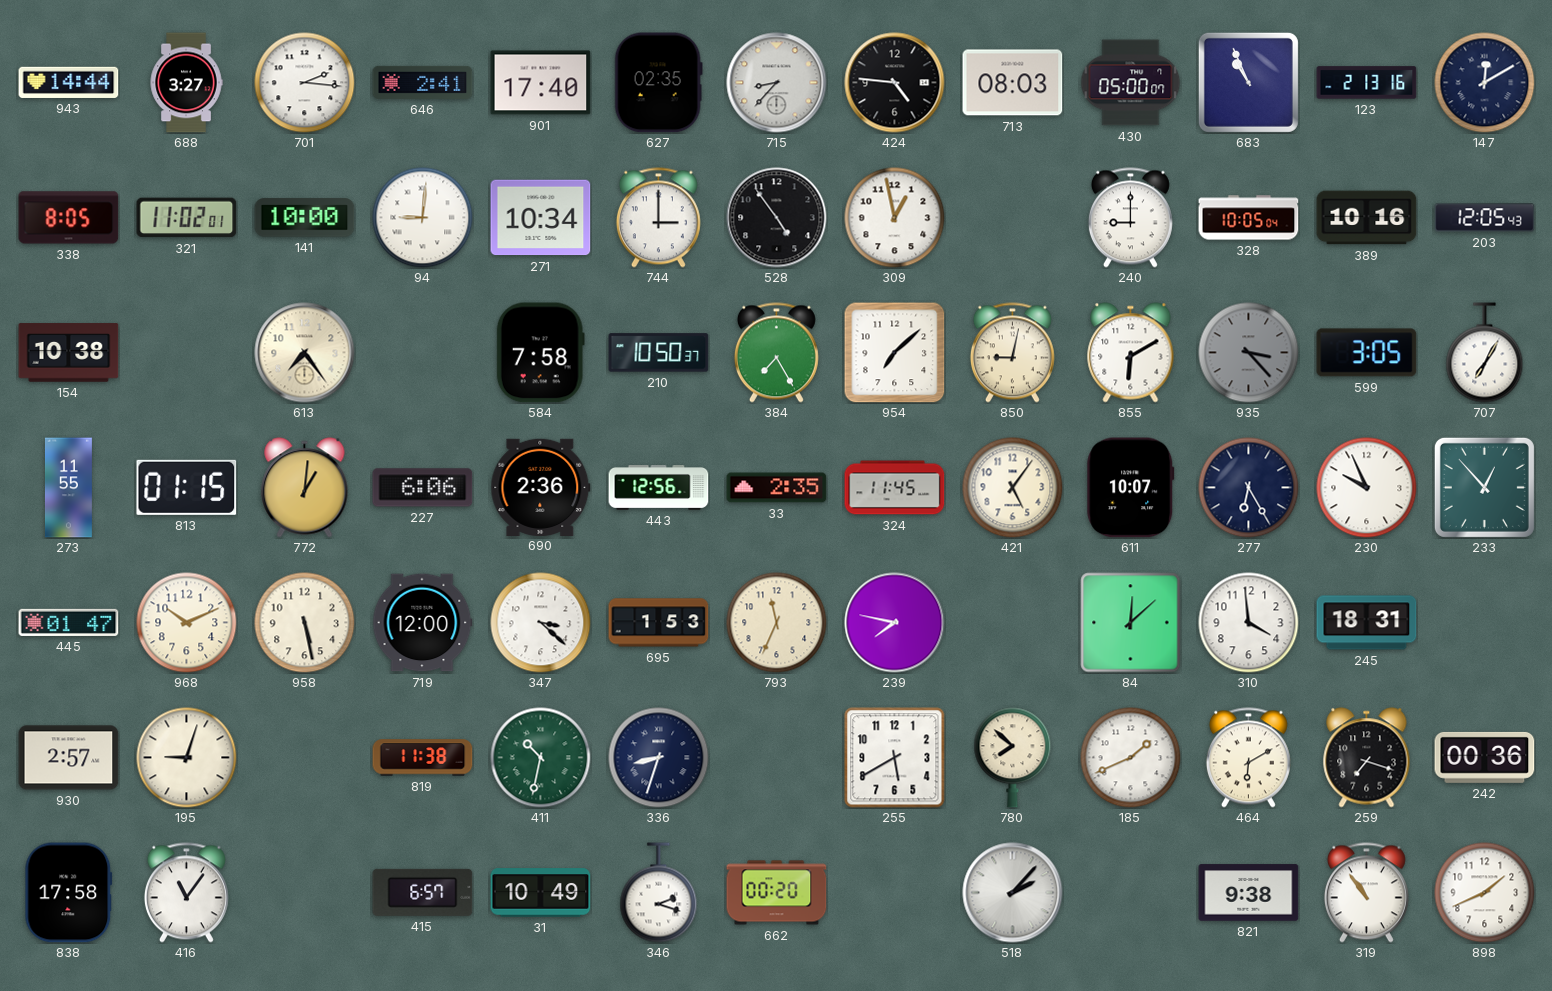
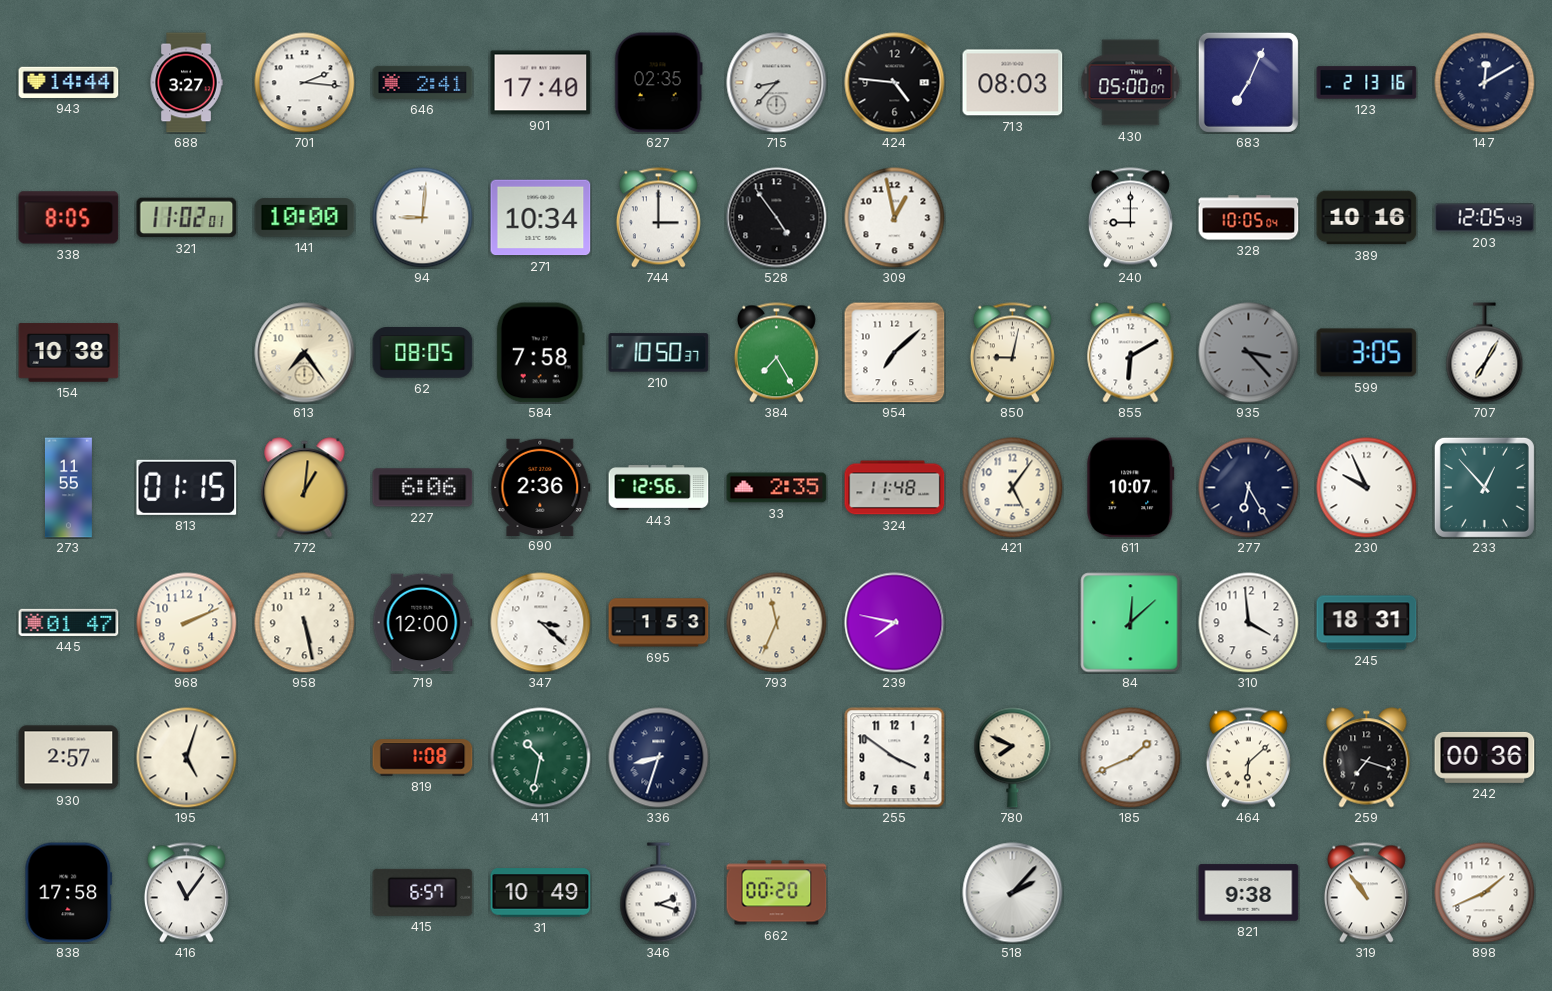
683: 10:56 -> 7:04 (1248, 82)
62: none -> 08:05 (423, 353)
324: 11:45 -> 11:48 (895, 488)
968: 10:11 -> 2:11 (187, 623)
195: 9:03 -> 5:03 (187, 758)
819: 11:38 -> 1:08 (423, 758)
255: 5:40 -> 3:51 (895, 758)
780: 7:52 -> 7:49 (1013, 758)
464: 6:10 -> 6:08 (1248, 758)
